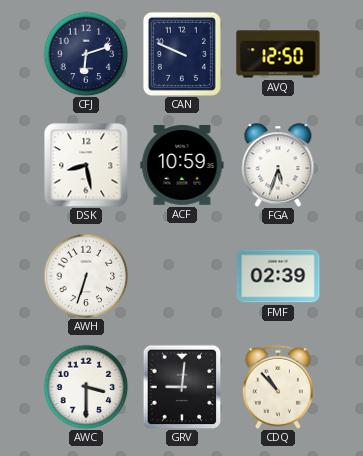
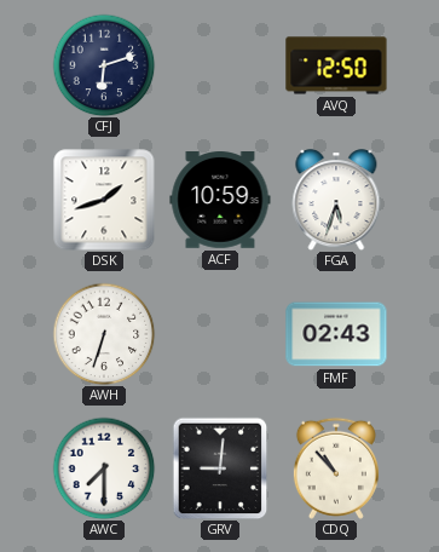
CAN: 9:49 -> none (182, 54)
DSK: 8:28 -> 1:42 (104, 200)
FMF: 02:39 -> 02:43 (336, 334)
AWC: 3:30 -> 7:30 (104, 468)
